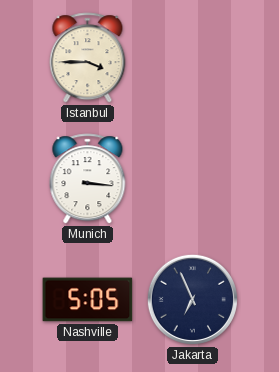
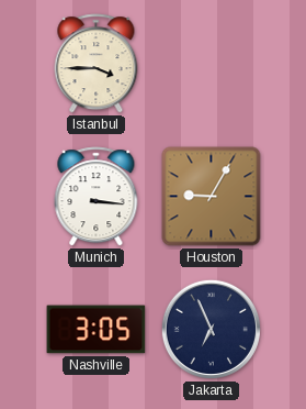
Houston: none -> 9:05 (212, 197)
Nashville: 5:05 -> 3:05 (97, 330)
